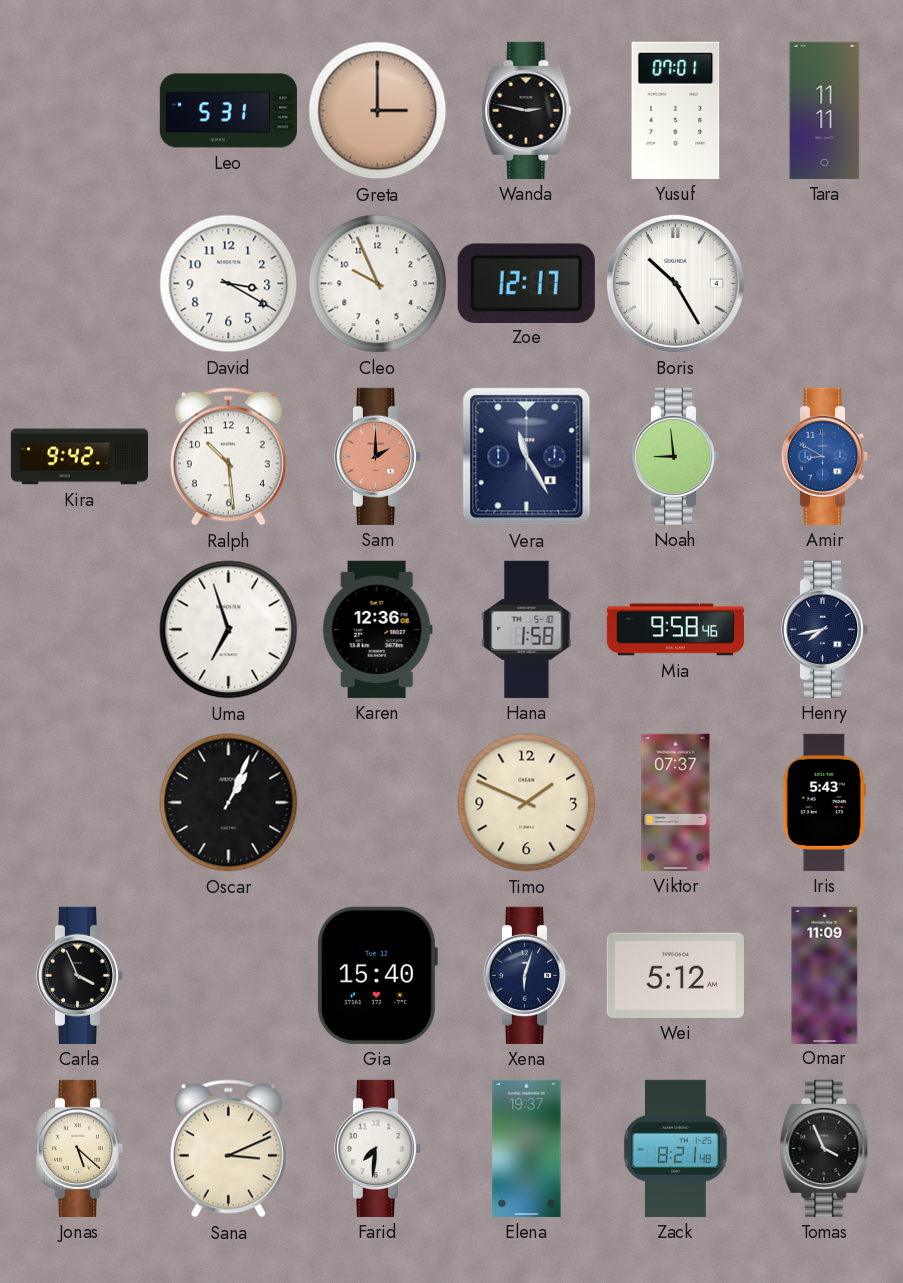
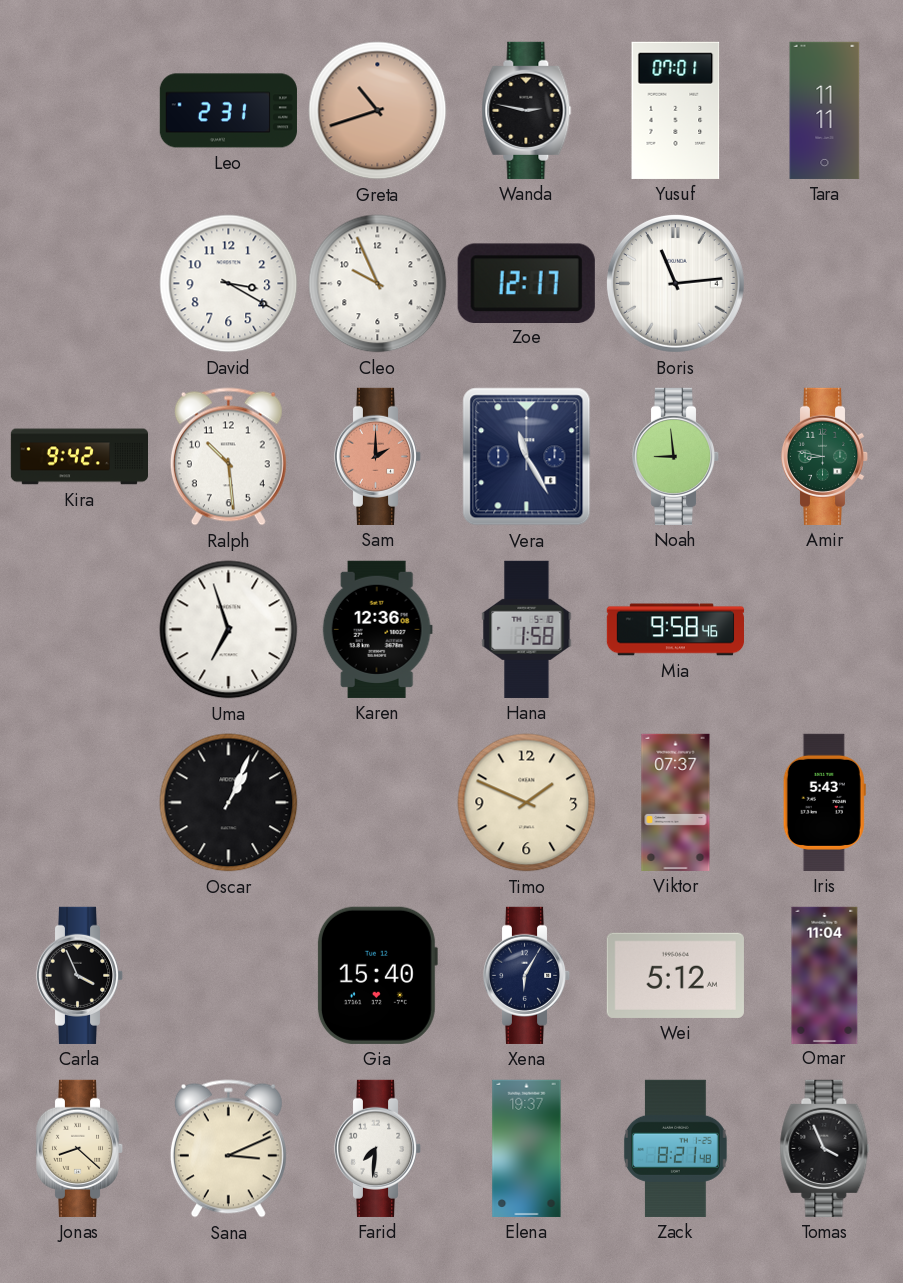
Leo: 5:31 -> 2:31 (228, 111)
Greta: 3:00 -> 10:42 (378, 111)
Boris: 10:25 -> 11:14 (675, 283)
Amir: 8:50 -> 8:47 (825, 456)
Amir dial: blue -> green (825, 456)
Henry: 7:43 -> none (825, 629)
Xena: 6:03 -> 6:05 (527, 975)
Omar: 11:09 -> 11:04 (825, 975)
Jonas: 5:22 -> 8:22 (80, 1148)
